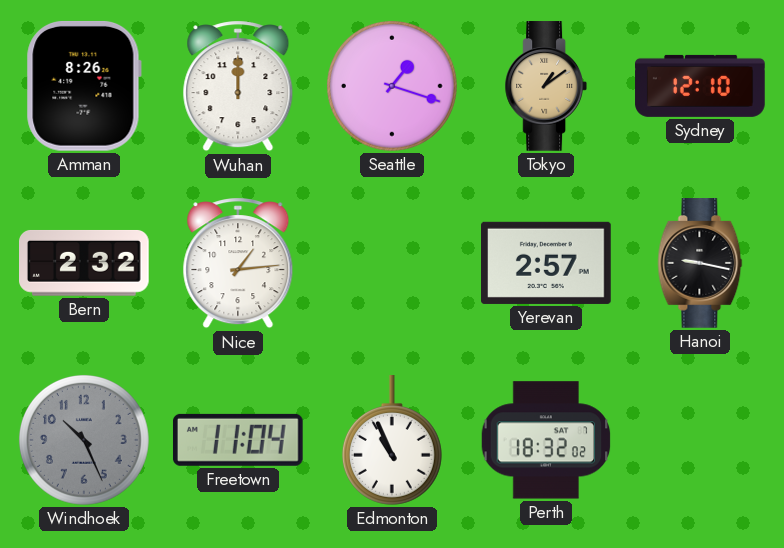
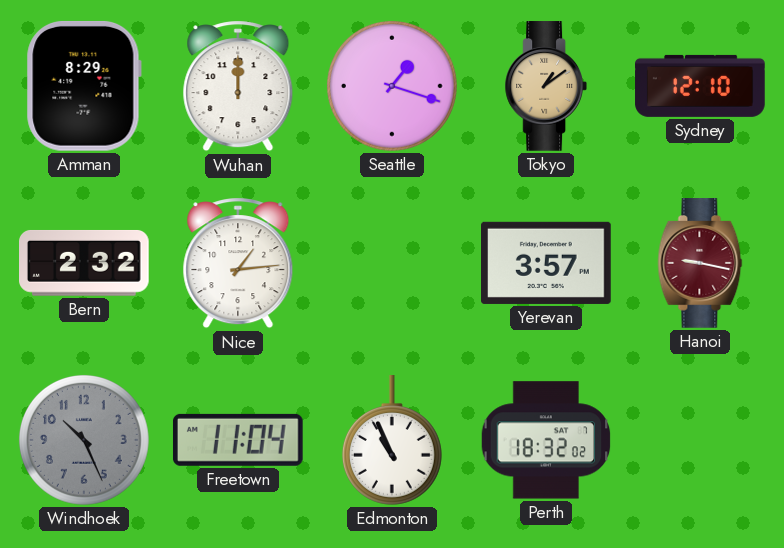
Amman: 8:26 -> 8:29 (84, 86)
Yerevan: 2:57 -> 3:57 (547, 263)
Hanoi dial: black -> burgundy (700, 263)
